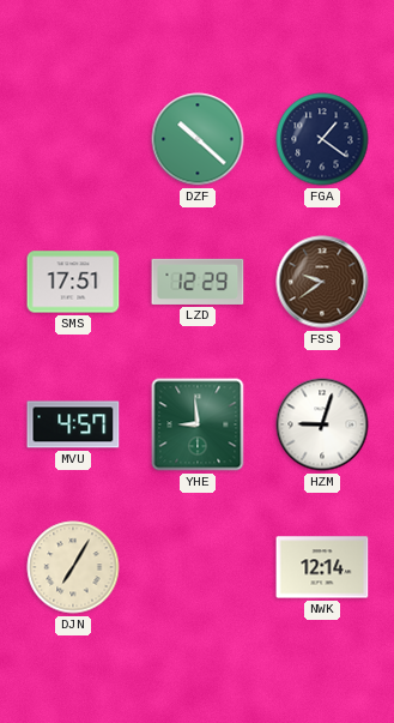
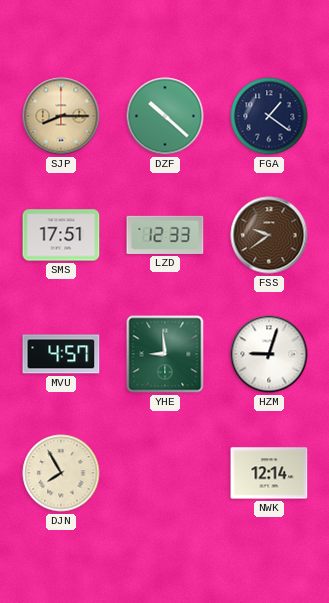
SJP: none -> 8:15 (61, 116)
LZD: 12:29 -> 12:33 (165, 235)
DJN: 7:05 -> 7:55 (61, 473)
